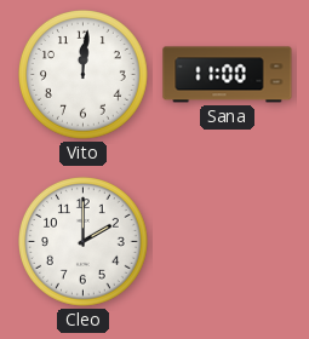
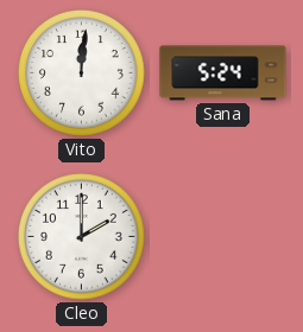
Sana: 11:00 -> 5:24 (223, 74)
